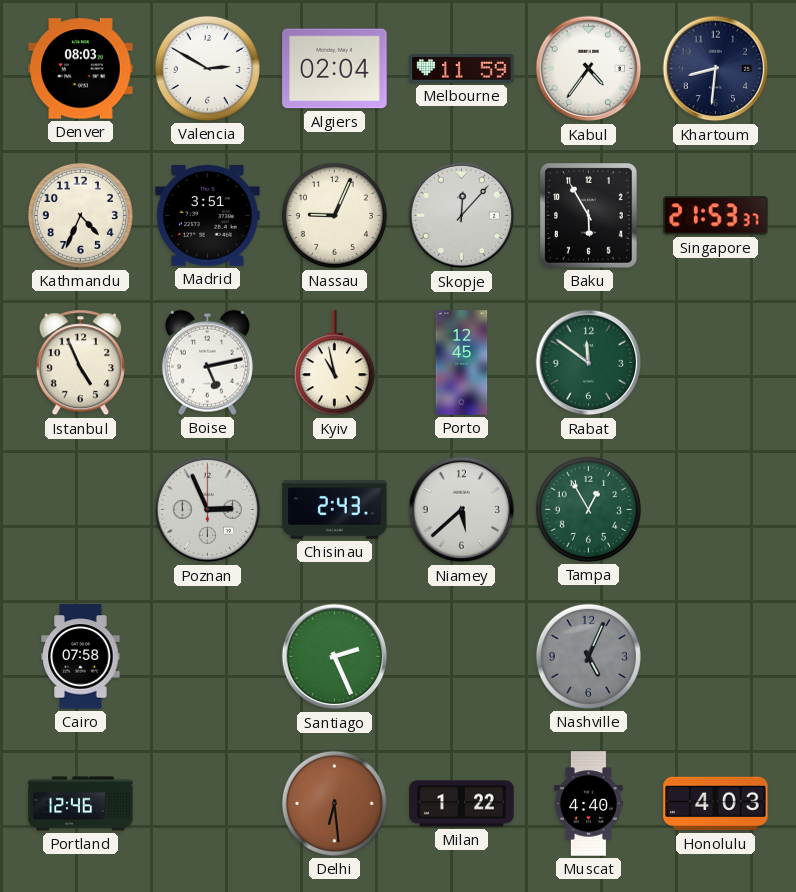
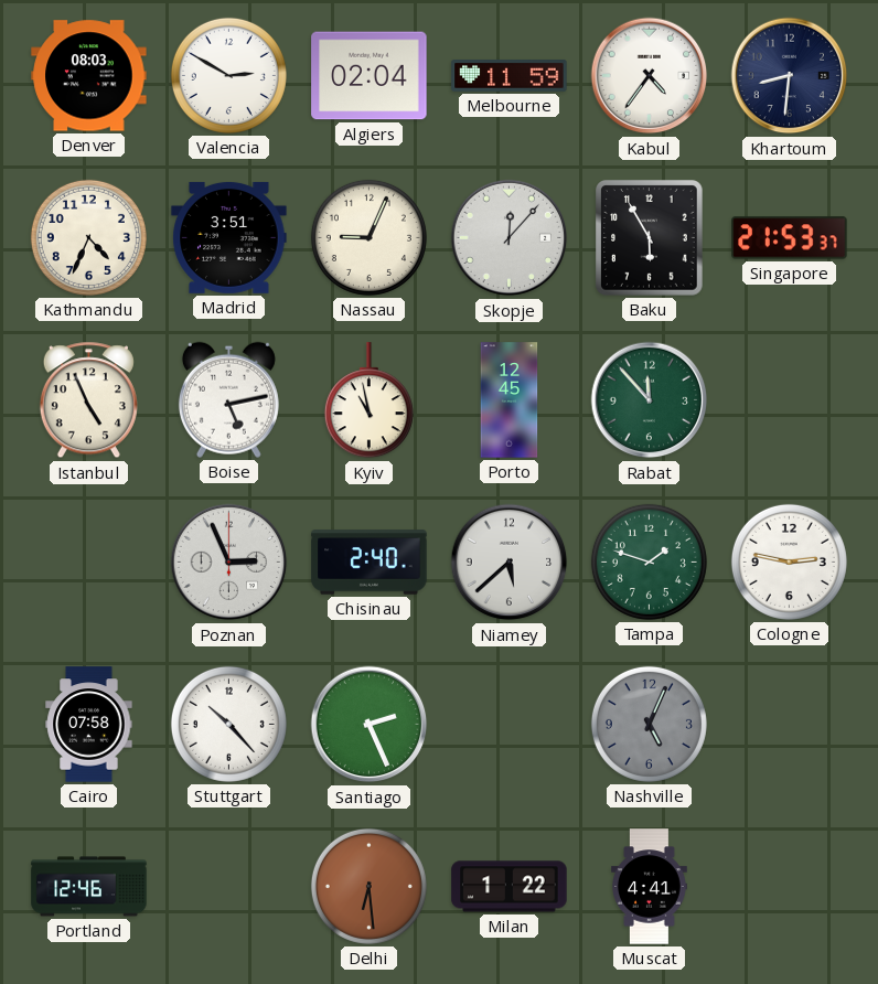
Rabat: 11:51 -> 11:53 (650, 400)
Chisinau: 2:43 -> 2:40 (370, 563)
Tampa: 12:55 -> 1:48 (649, 561)
Cologne: none -> 2:47 (789, 561)
Stuttgart: none -> 10:23 (228, 724)
Muscat: 4:40 -> 4:41 (650, 887)
Honolulu: 4:03 -> none (716, 804)
